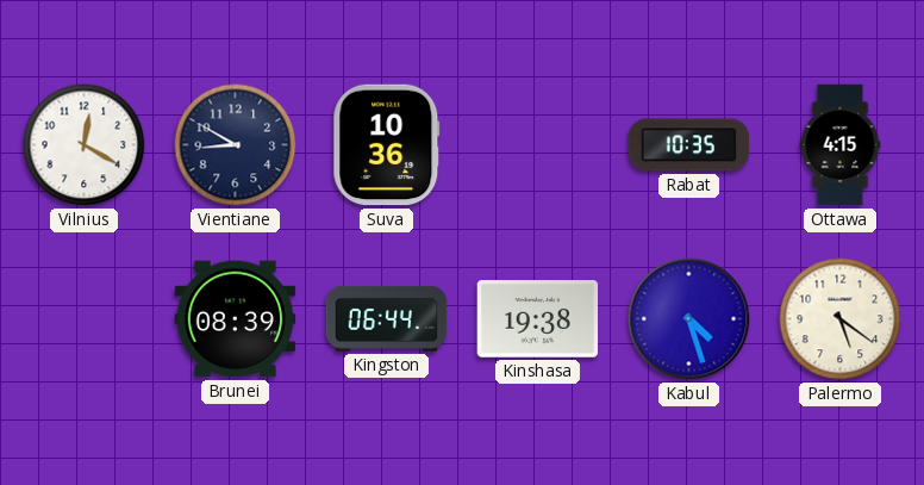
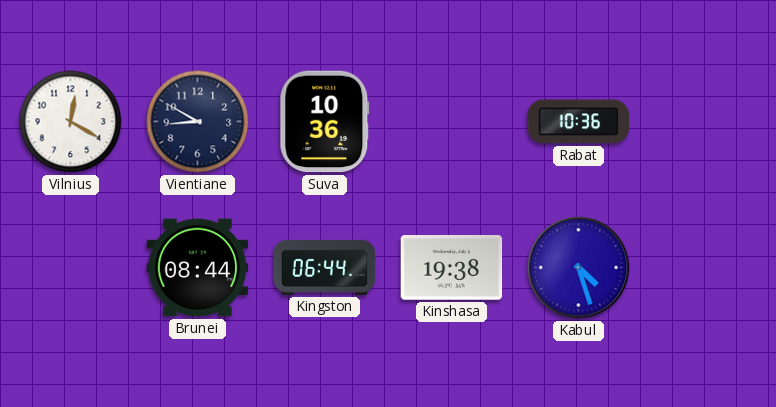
Rabat: 10:35 -> 10:36 (579, 122)
Ottawa: 4:15 -> none (841, 145)
Brunei: 08:39 -> 08:44 (198, 268)
Palermo: 5:21 -> none (841, 319)
